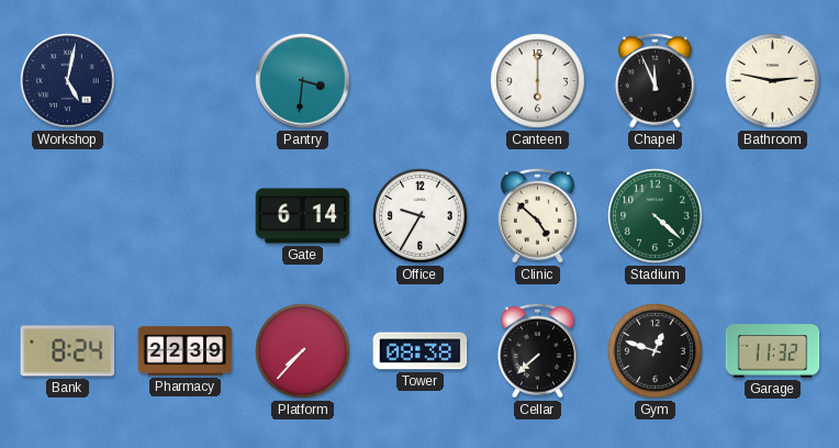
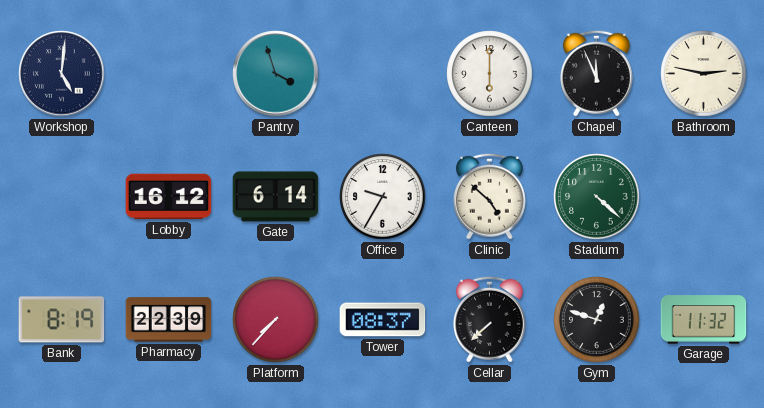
Workshop: 5:02 -> 5:01 (62, 74)
Pantry: 3:31 -> 3:57 (276, 74)
Lobby: none -> 16:12 (169, 197)
Bank: 8:24 -> 8:19 (62, 320)
Tower: 08:38 -> 08:37 (383, 320)
